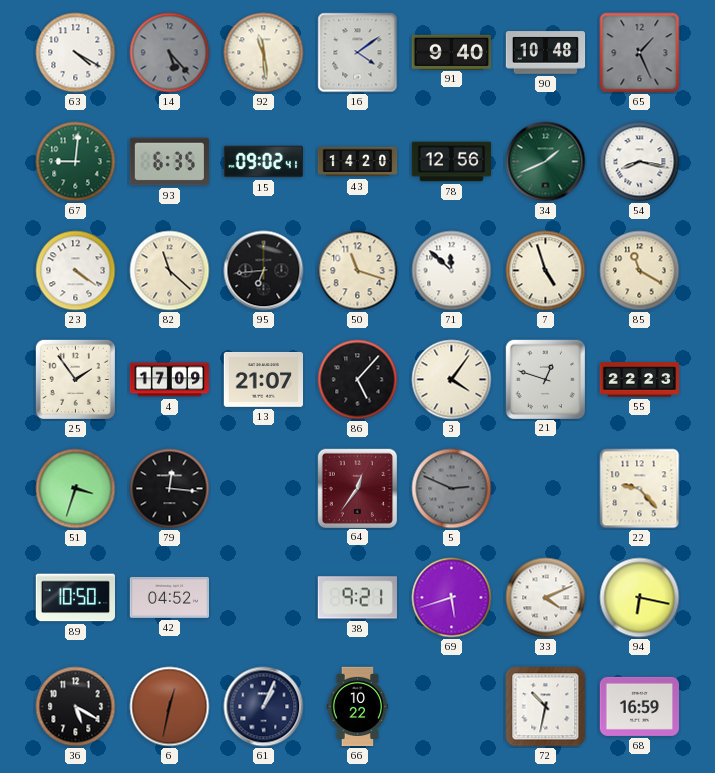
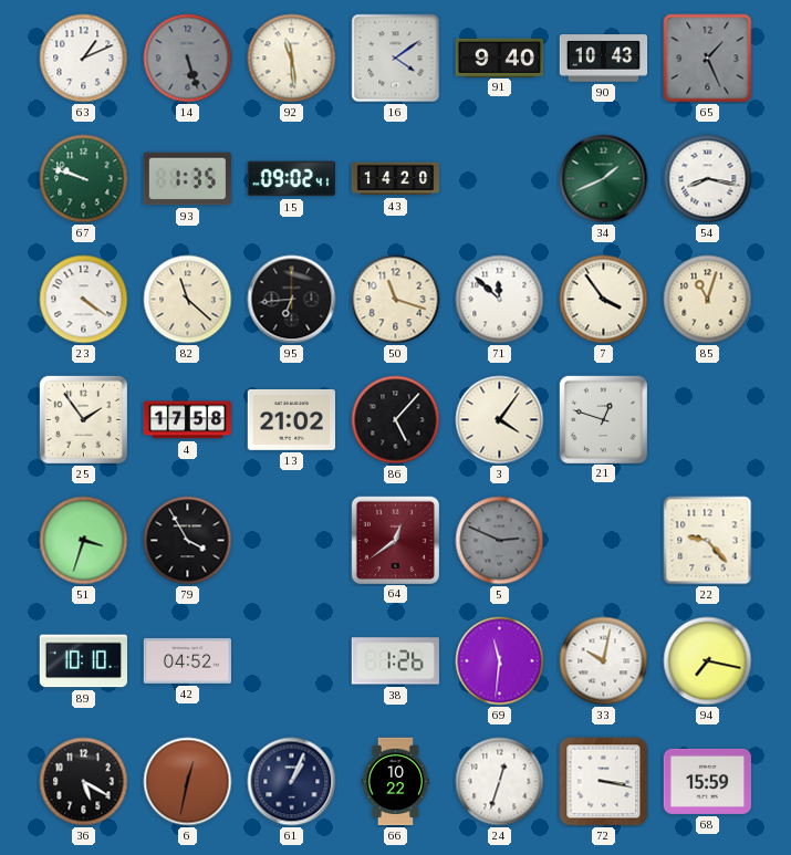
63: 4:20 -> 1:11 (84, 59)
14: 5:23 -> 5:27 (188, 59)
90: 10:48 -> 10:43 (604, 59)
67: 9:01 -> 9:48 (84, 179)
93: 6:35 -> 1:35 (187, 179)
78: 12:56 -> none (452, 162)
7: 4:57 -> 3:54 (604, 300)
85: 11:20 -> 11:03 (708, 300)
4: 17:09 -> 17:58 (187, 420)
13: 21:07 -> 21:02 (291, 419)
55: 22:23 -> none (640, 380)
79: 12:16 -> 3:55 (188, 541)
64: 12:36 -> 12:39 (395, 540)
89: 10:50 -> 10:10 (83, 661)
38: 9:21 -> 1:26 (395, 661)
69: 5:42 -> 11:31 (500, 661)
33: 4:11 -> 10:02 (604, 661)
94: 6:17 -> 7:17 (708, 661)
24: none -> 12:33 (500, 782)
72: 10:32 -> 3:17 (604, 782)
68: 16:59 -> 15:59 (707, 781)
